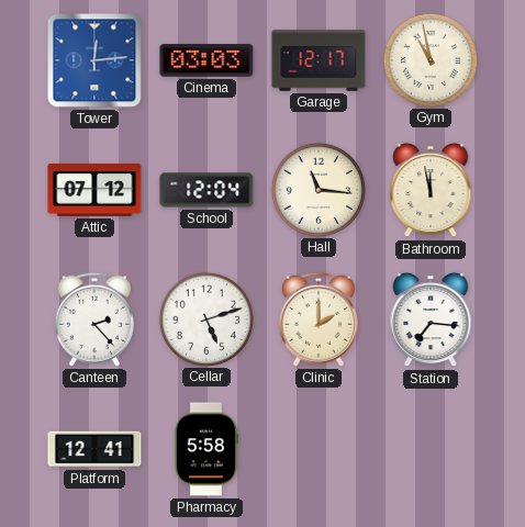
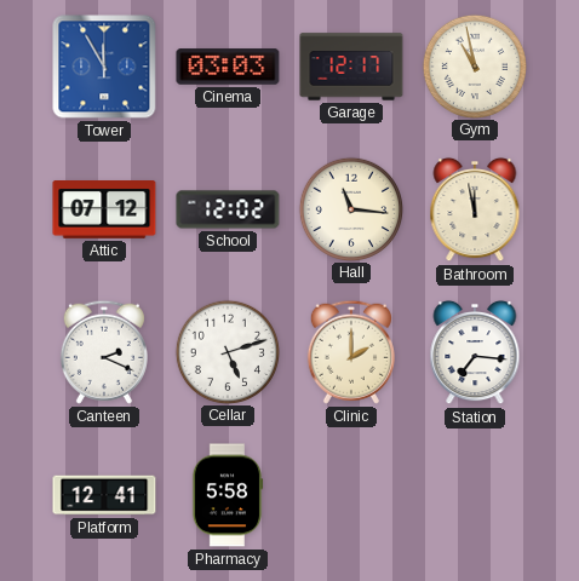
Tower: 12:14 -> 11:55 (104, 67)
School: 12:04 -> 12:02 (228, 209)
Canteen: 2:23 -> 2:19 (104, 352)
